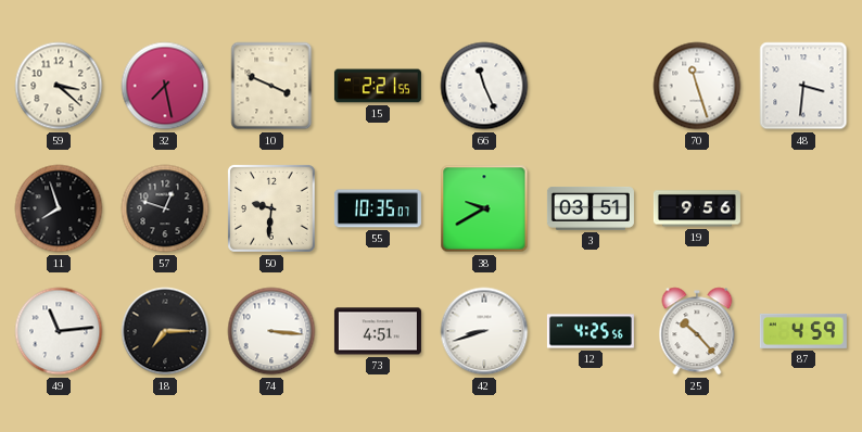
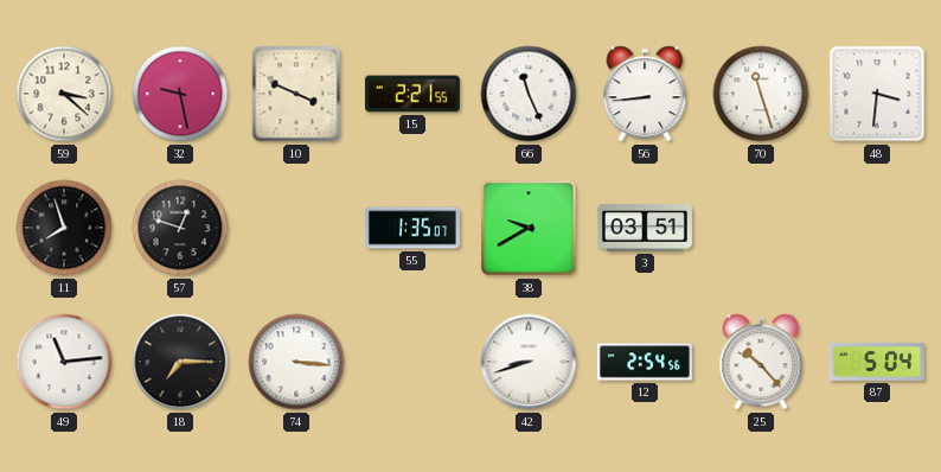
32: 7:28 -> 9:28 (180, 94)
56: none -> 8:44 (645, 94)
50: 9:31 -> none (272, 209)
55: 10:35 -> 1:35 (412, 228)
19: 9:56 -> none (697, 208)
73: 4:51 -> none (378, 331)
12: 4:25 -> 2:54 (645, 362)
87: 4:59 -> 5:04 (877, 362)
